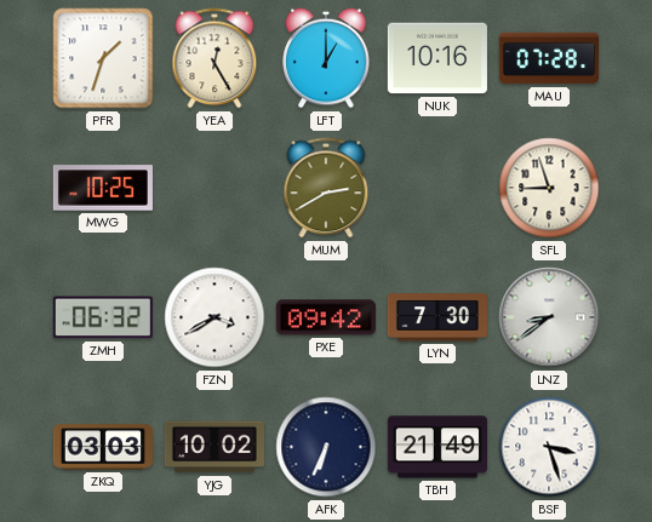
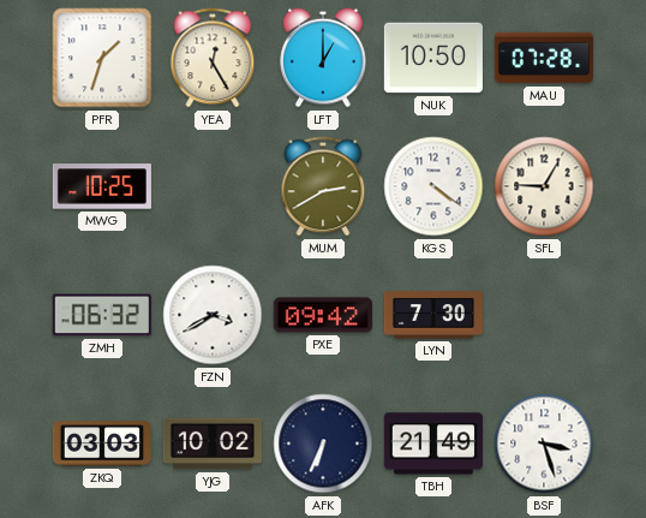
NUK: 10:16 -> 10:50 (433, 58)
KGS: none -> 4:21 (433, 186)
SFL: 8:57 -> 9:05 (544, 186)
LNZ: 8:39 -> none (549, 317)
